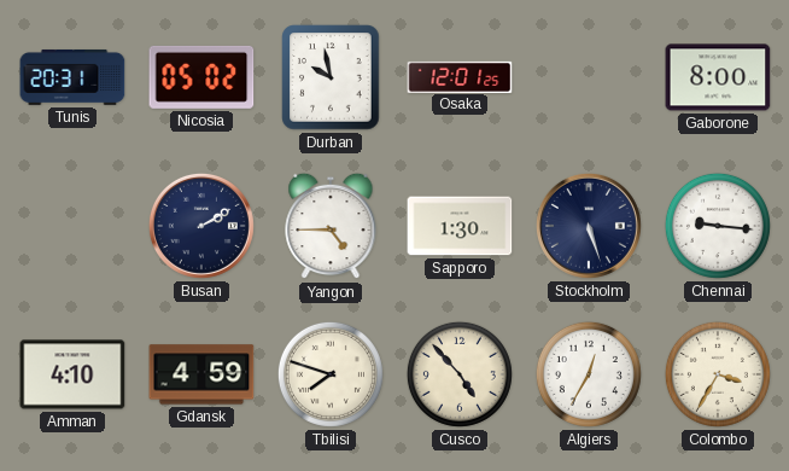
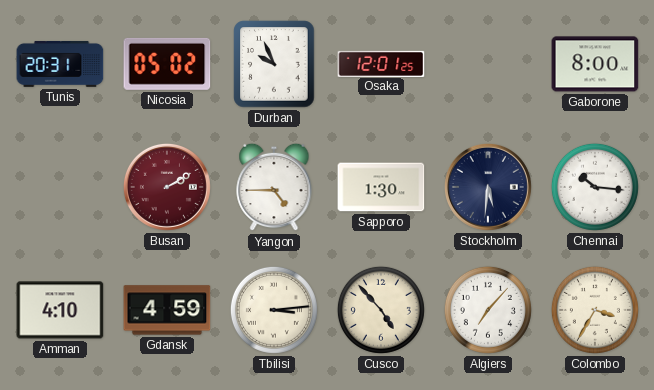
Durban: 9:58 -> 9:56 (274, 64)
Busan dial: navy -> burgundy (167, 187)
Stockholm: 5:27 -> 5:31 (488, 187)
Chennai: 9:16 -> 10:16 (595, 187)
Tbilisi: 7:48 -> 3:14 (274, 310)
Algiers: 12:35 -> 7:07 (488, 310)
